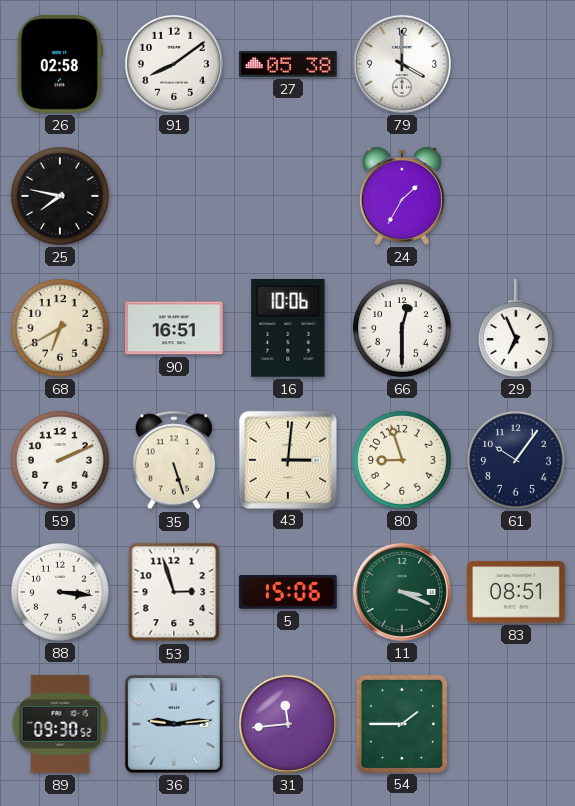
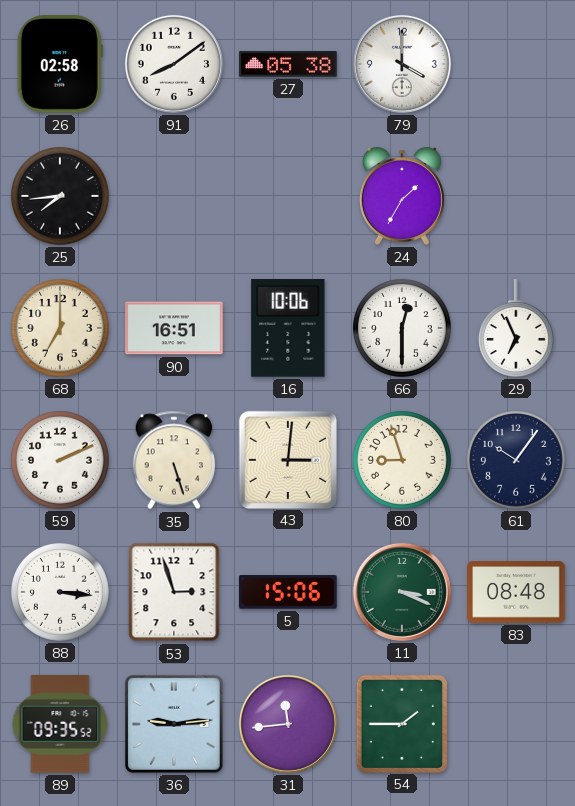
25: 7:47 -> 7:44 (61, 197)
68: 6:40 -> 7:00 (61, 329)
83: 08:51 -> 08:48 (516, 592)
89: 09:30 -> 09:35 (60, 725)
